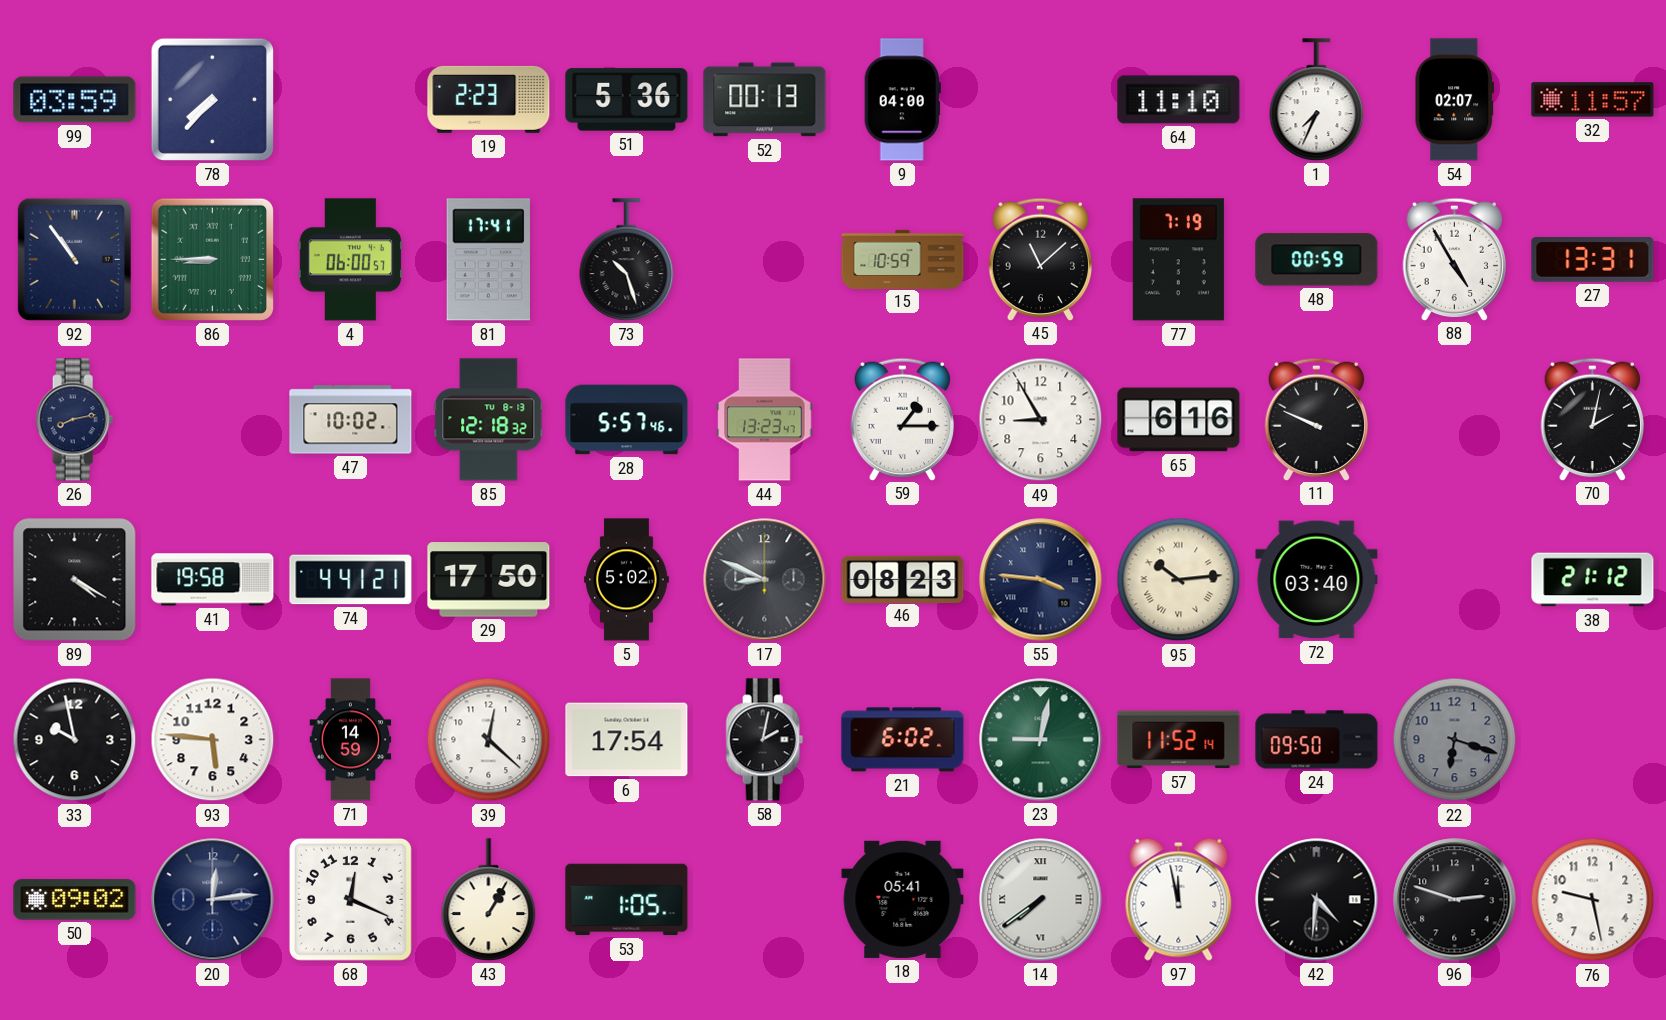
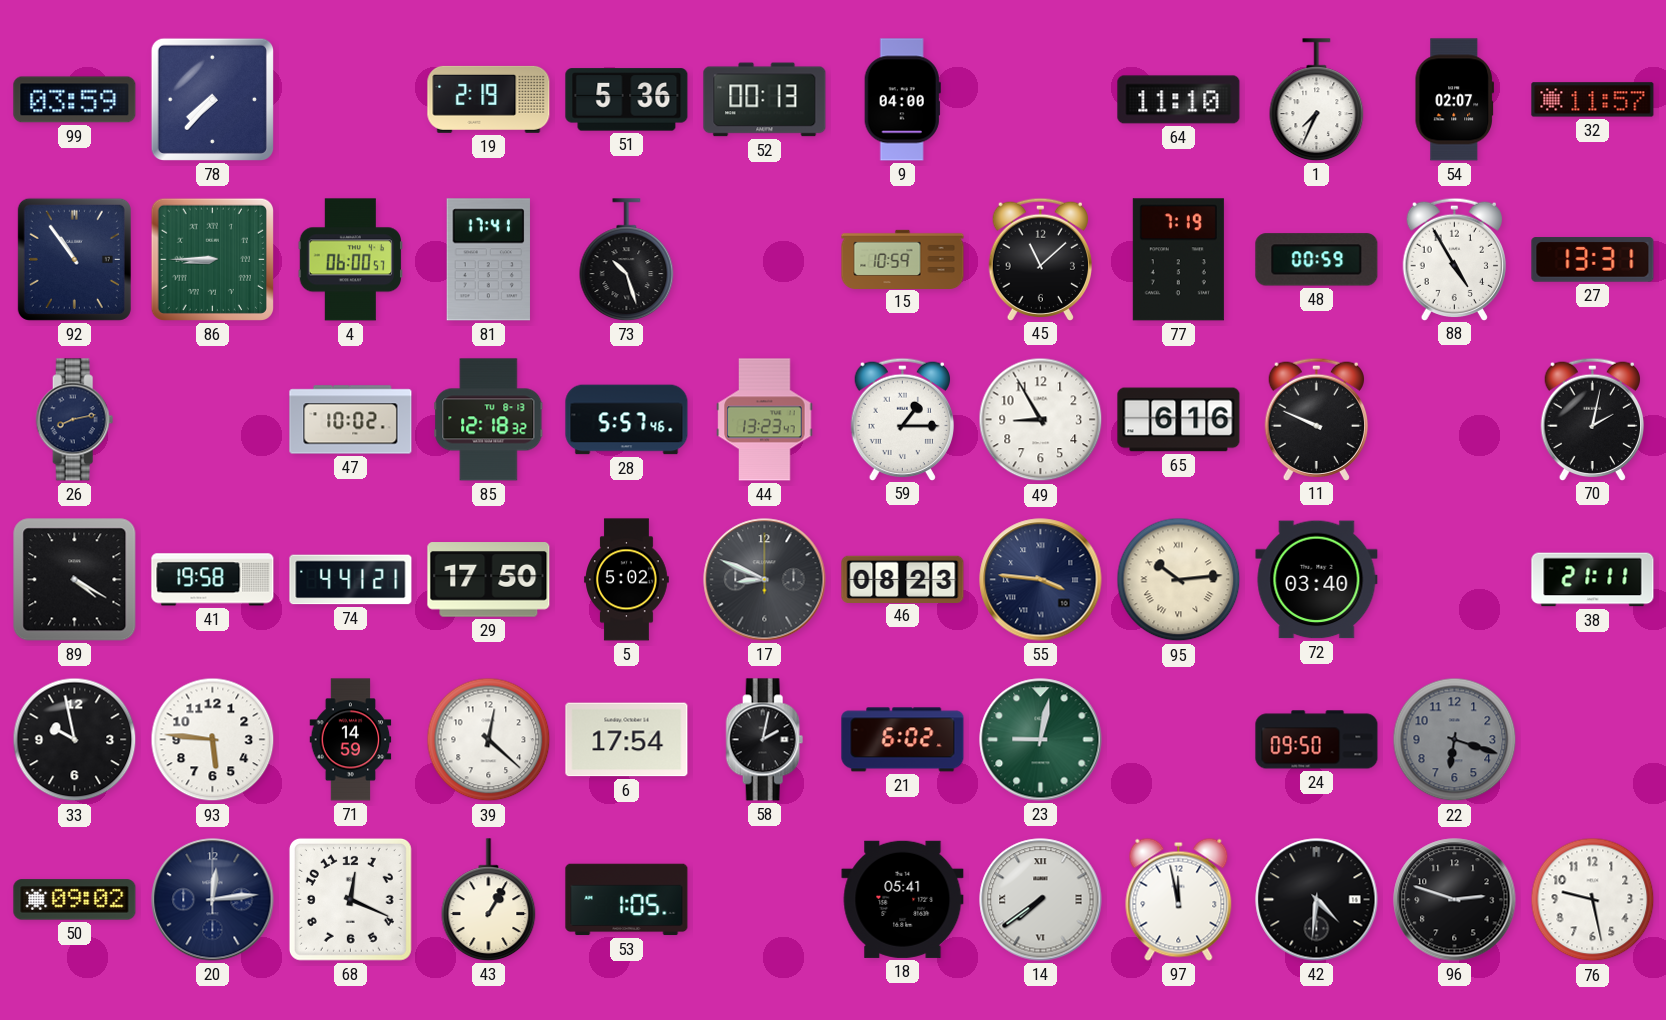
19: 2:23 -> 2:19 (489, 99)
38: 21:12 -> 21:11 (1593, 580)
57: 11:52 -> none (1179, 740)
